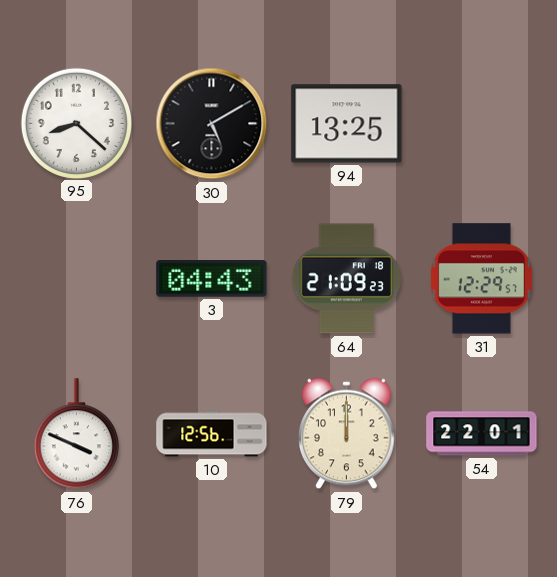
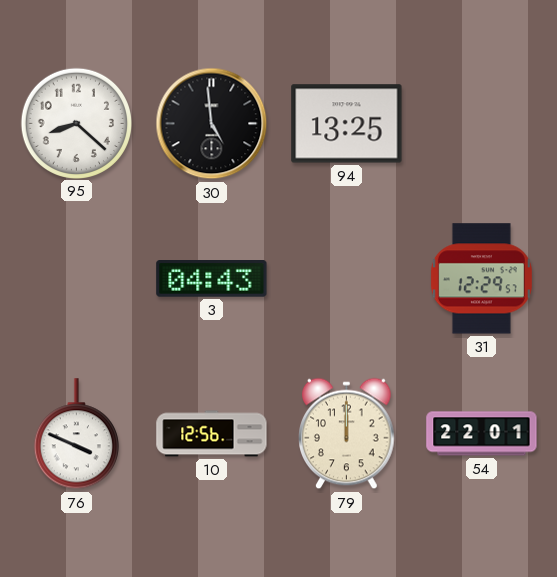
30: 5:10 -> 4:59 (212, 124)
64: 21:09 -> none (347, 279)
